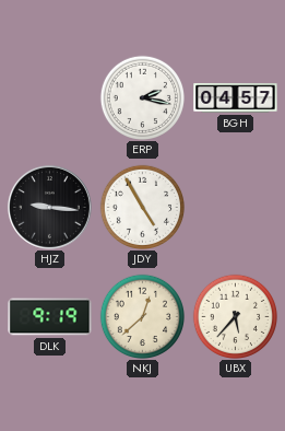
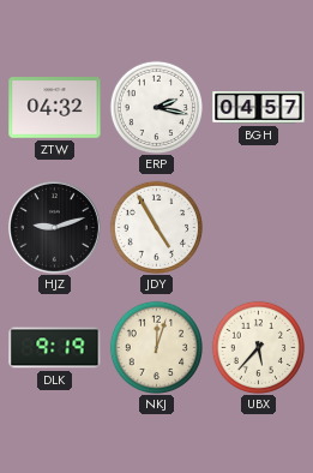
ZTW: none -> 04:32 (55, 108)
HJZ: 9:16 -> 9:12 (54, 227)
NKJ: 12:38 -> 12:03 (156, 347)
